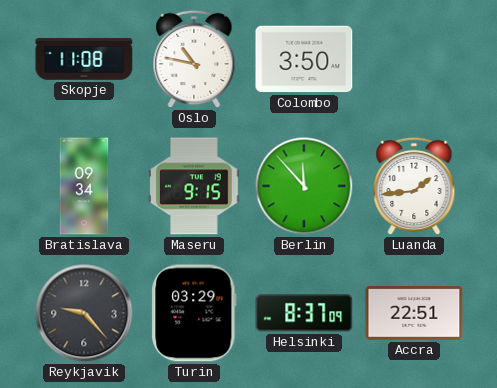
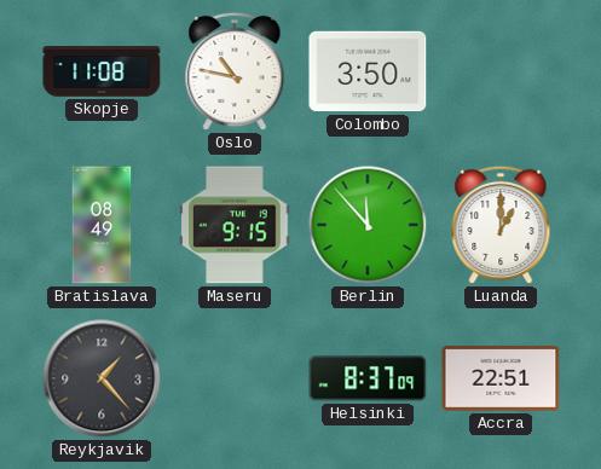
Bratislava: 09:34 -> 08:49 (102, 225)
Luanda: 1:44 -> 1:00 (501, 225)
Reykjavik: 9:23 -> 1:23 (102, 378)
Turin: 03:29 -> none (194, 313)
